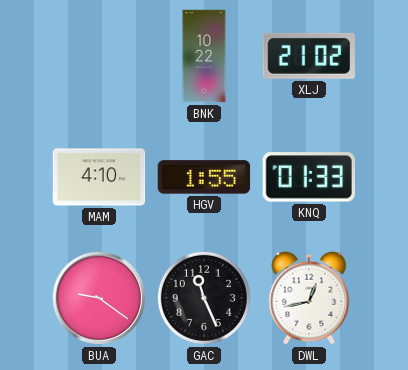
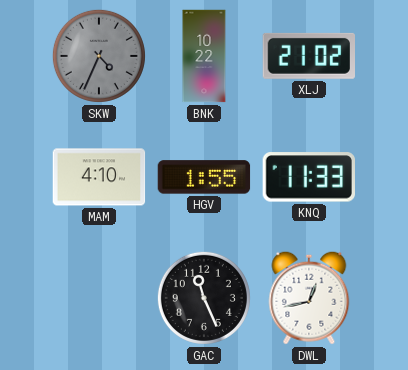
SKW: none -> 4:34 (99, 56)
KNQ: 01:33 -> 11:33 (308, 177)
BUA: 9:21 -> none (99, 298)
